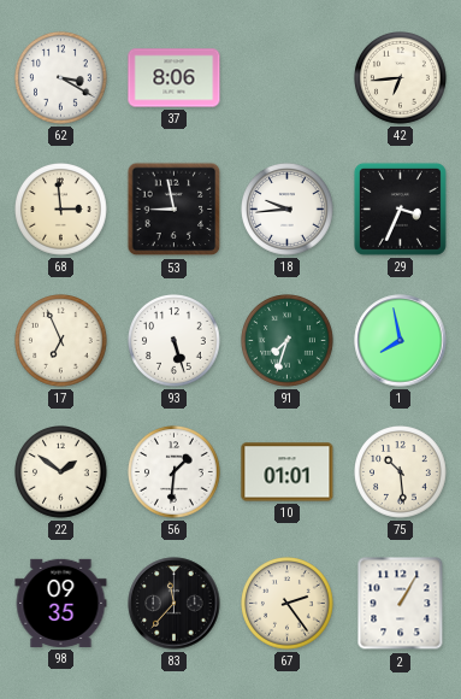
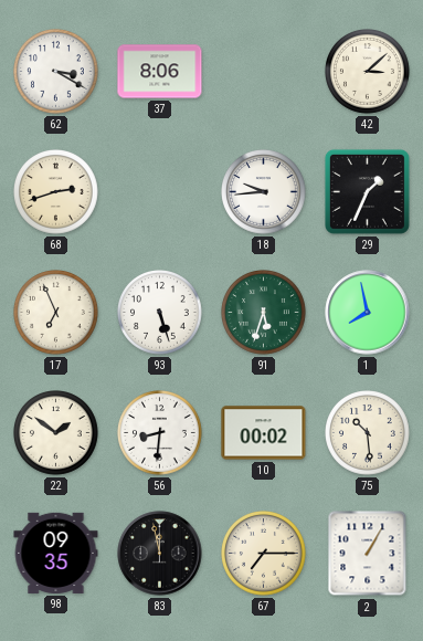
42: 6:44 -> 3:08 (368, 72)
68: 2:59 -> 2:42 (56, 192)
53: 8:58 -> none (175, 210)
29: 3:34 -> 1:34 (367, 191)
91: 7:33 -> 5:33 (264, 313)
56: 1:31 -> 8:31 (160, 433)
10: 01:01 -> 00:02 (264, 433)
83: 11:37 -> 11:58 (160, 554)
67: 2:24 -> 7:15 (264, 554)
